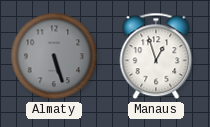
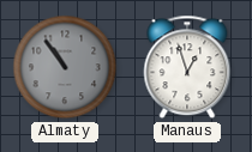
Almaty: 5:27 -> 10:54 (65, 67)
